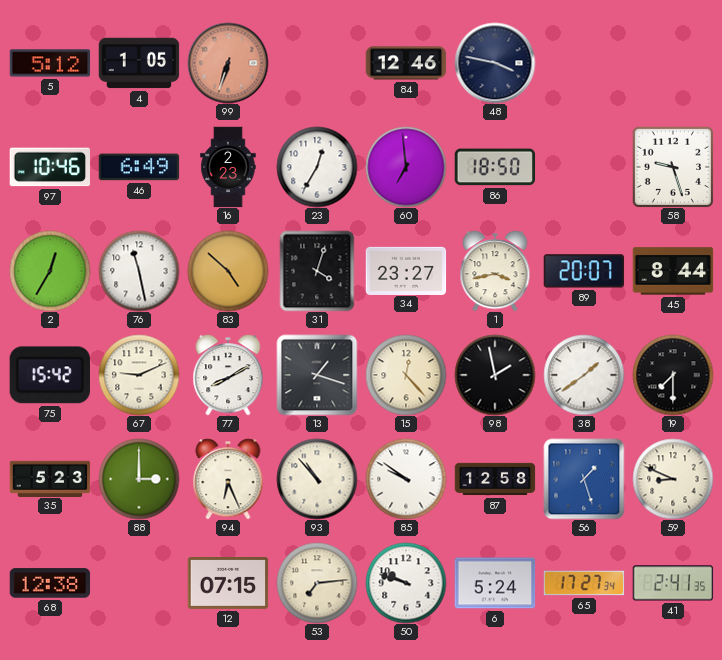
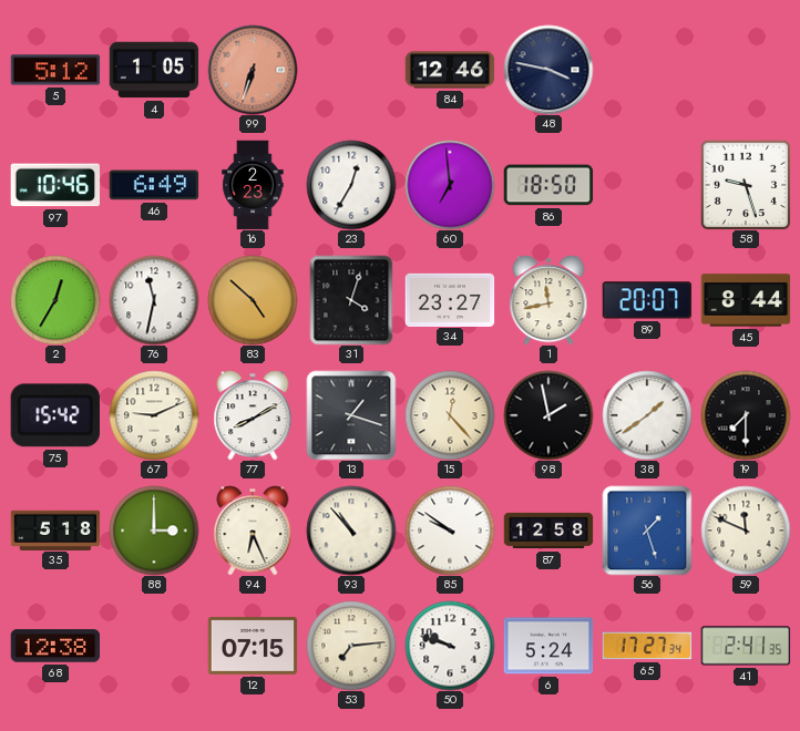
76: 11:28 -> 11:32 (154, 300)
1: 3:43 -> 11:43 (548, 300)
35: 5:23 -> 5:18 (55, 529)
59: 8:49 -> 11:49 (746, 531)
